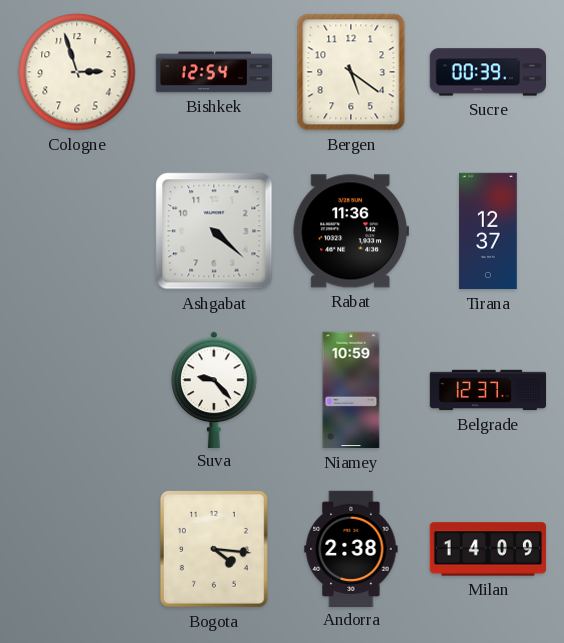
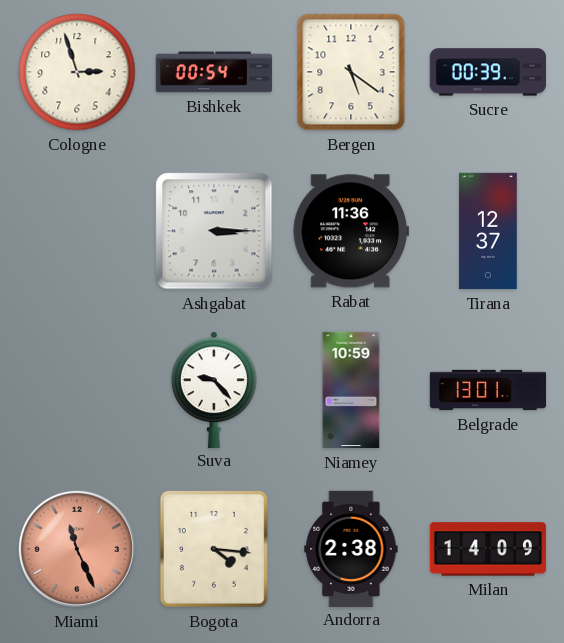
Bishkek: 12:54 -> 00:54 (214, 72)
Ashgabat: 4:22 -> 3:15 (214, 231)
Belgrade: 12:37 -> 13:01 (488, 390)
Miami: none -> 11:26 (77, 549)
